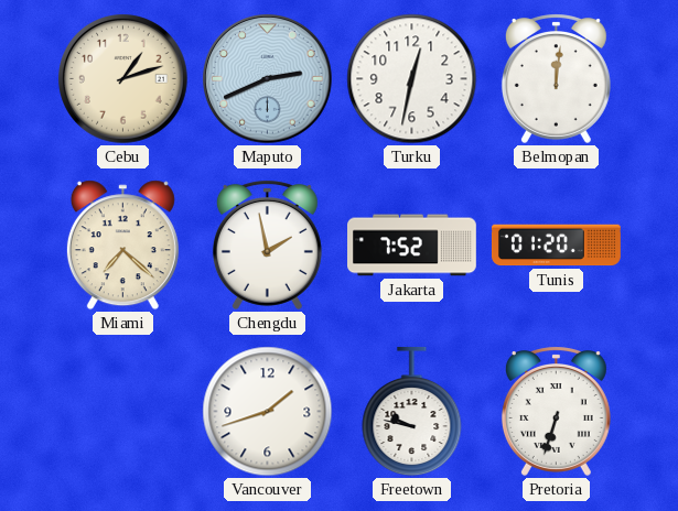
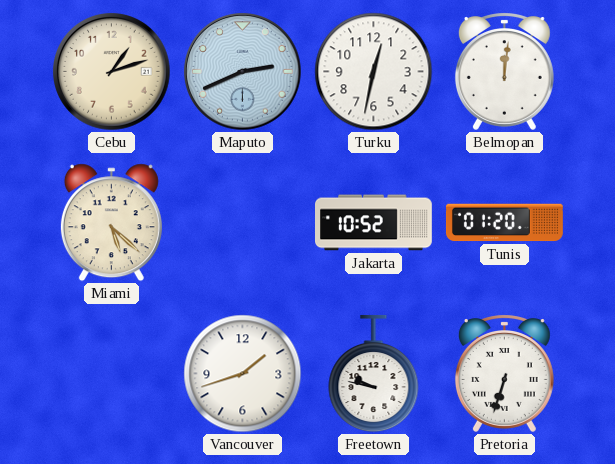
Miami: 7:22 -> 5:22 (111, 223)
Chengdu: 1:58 -> none (267, 244)
Jakarta: 7:52 -> 10:52 (374, 223)
